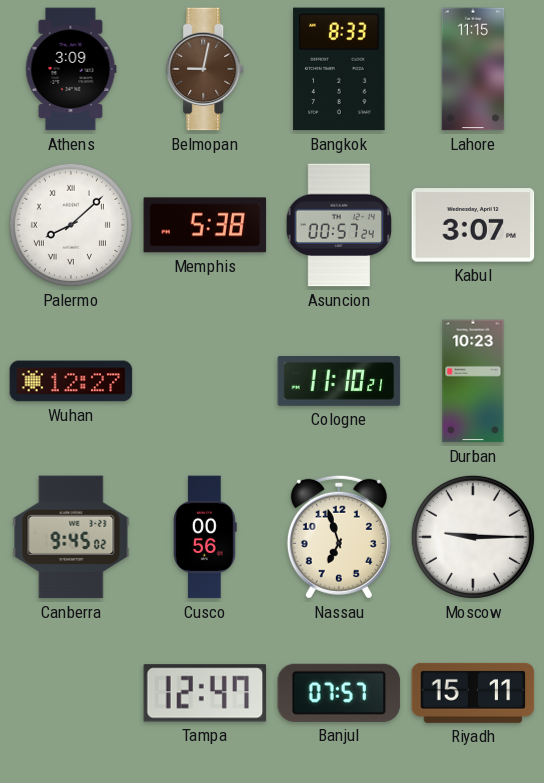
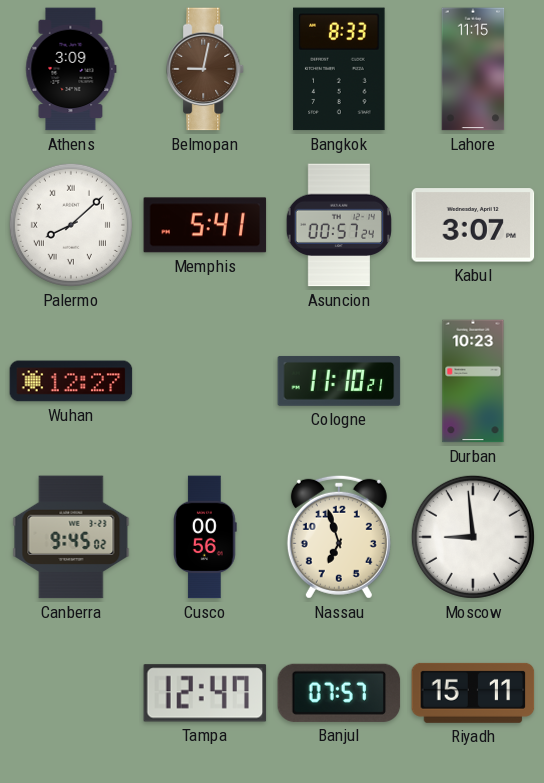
Memphis: 5:38 -> 5:41 (205, 225)
Moscow: 9:15 -> 8:59 (473, 537)
